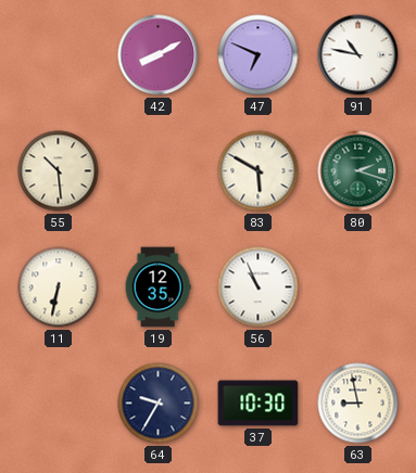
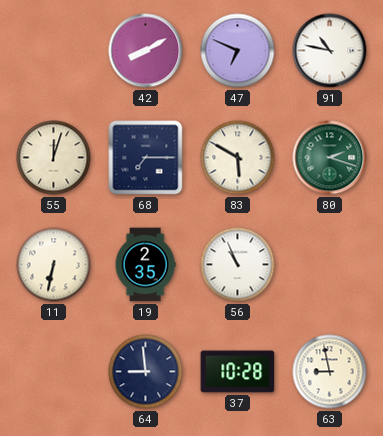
55: 10:29 -> 12:03 (54, 158)
68: none -> 7:15 (146, 158)
19: 12:35 -> 2:35 (145, 265)
64: 9:35 -> 8:59 (146, 372)
37: 10:30 -> 10:28 (238, 372)
